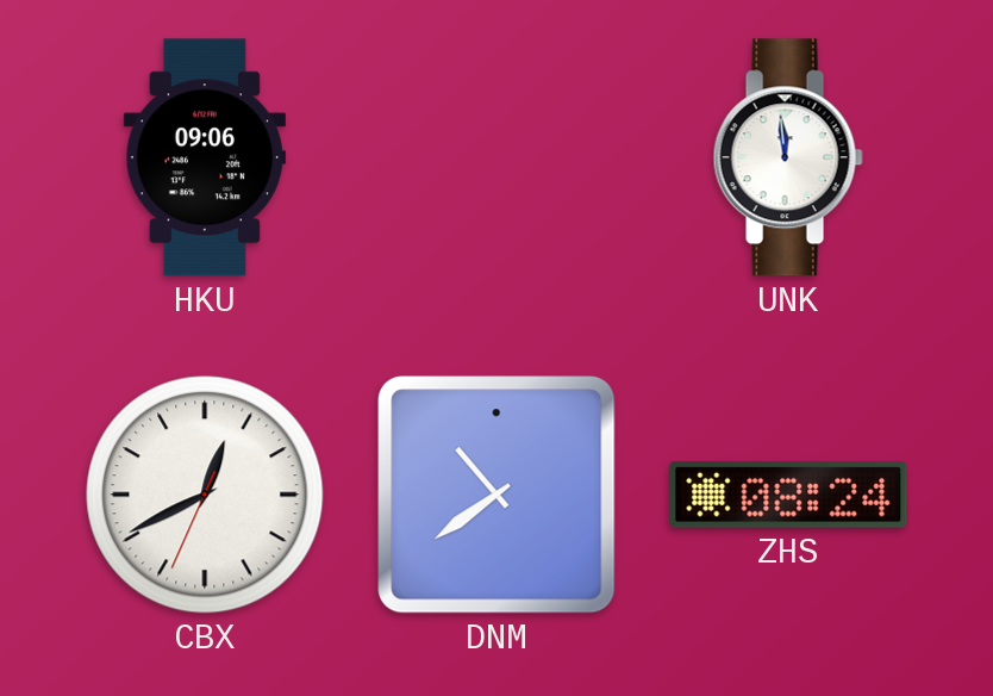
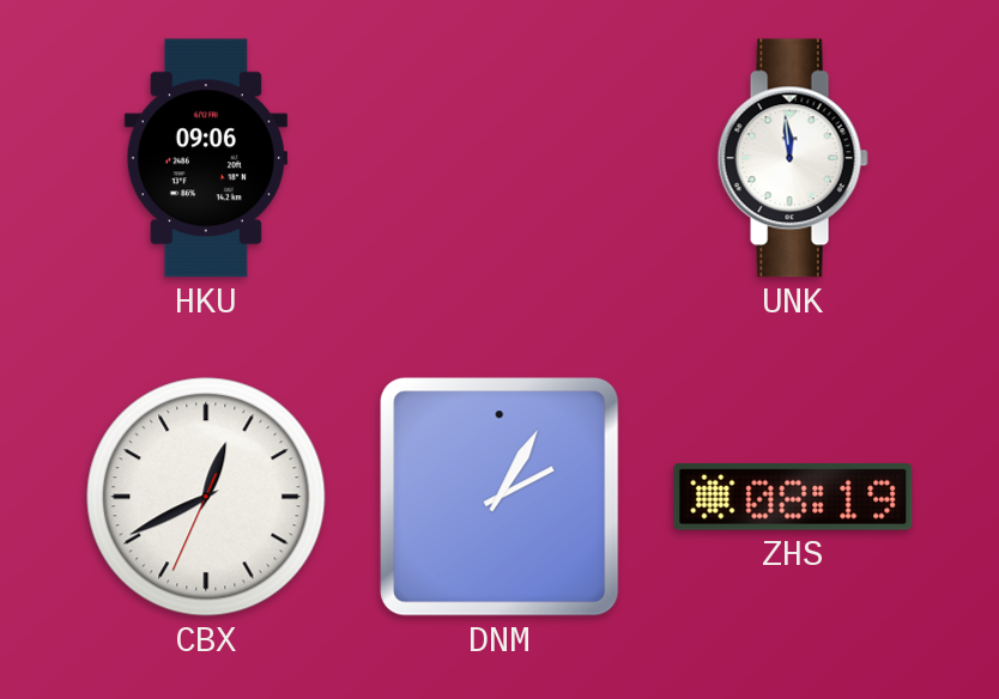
DNM: 10:39 -> 2:05 (500, 497)
ZHS: 08:24 -> 08:19 (793, 498)
